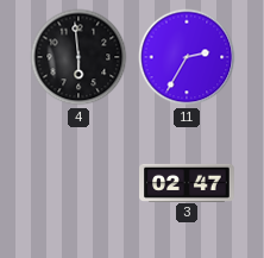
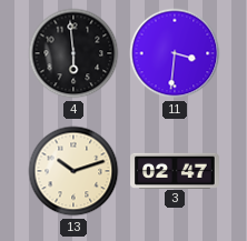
11: 2:35 -> 3:31 (175, 53)
13: none -> 10:12 (73, 171)
